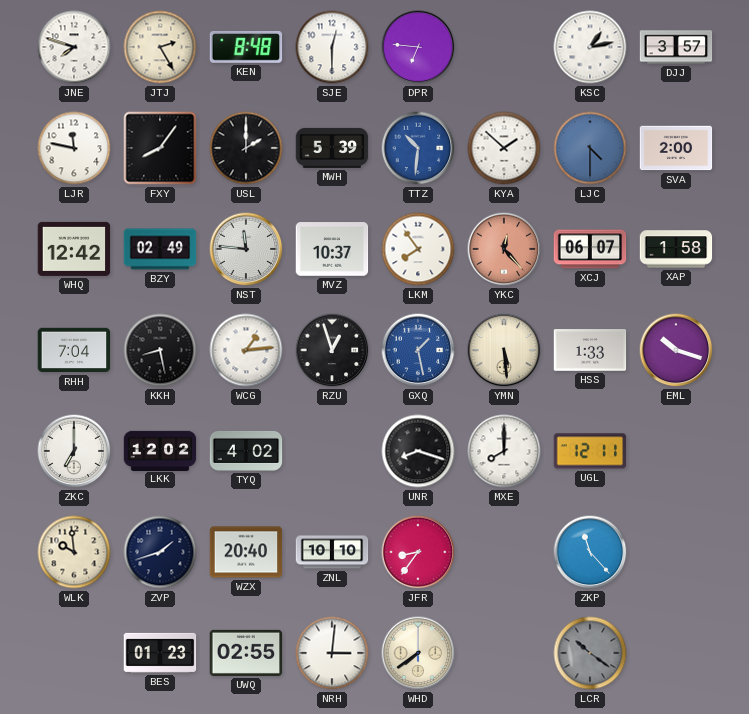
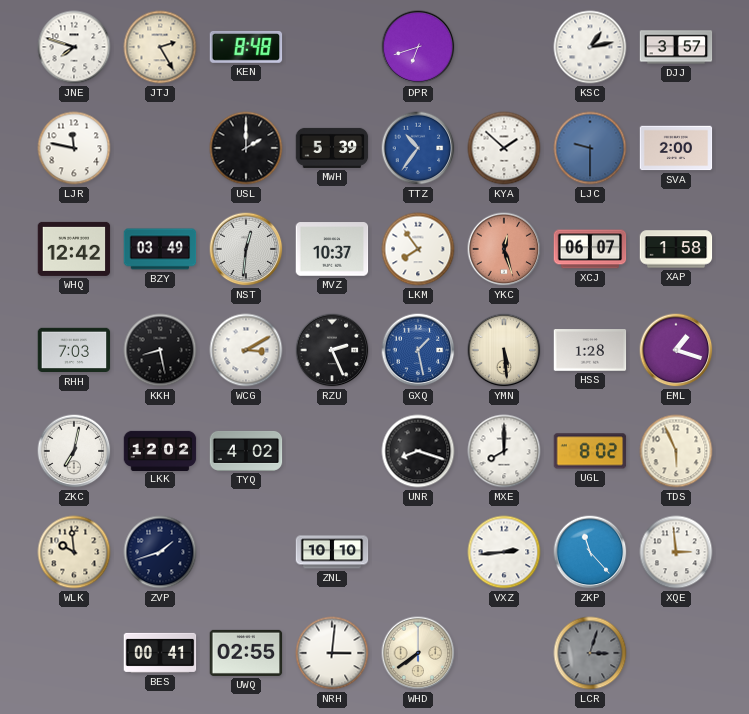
SJE: 12:30 -> none (332, 47)
DPR: 6:46 -> 6:42 (418, 47)
FXY: 8:06 -> none (160, 148)
TTZ: 10:31 -> 10:36 (418, 148)
LJC: 4:30 -> 9:30 (590, 148)
BZY: 02:49 -> 03:49 (160, 249)
NST: 11:46 -> 12:31 (246, 249)
YKC: 12:23 -> 12:27 (504, 249)
RHH: 7:04 -> 7:03 (74, 350)
WCG: 1:14 -> 3:10 (246, 350)
RZU: 12:57 -> 2:26 (332, 350)
HSS: 1:33 -> 1:28 (590, 350)
EML: 10:18 -> 1:18 (676, 350)
ZKC: 7:00 -> 7:02 (74, 451)
UGL: 12:11 -> 8:02 (590, 451)
TDS: none -> 5:56 (676, 451)
WZX: 20:40 -> none (246, 552)
JFR: 8:36 -> none (418, 552)
VXZ: none -> 2:44 (504, 552)
XQE: none -> 2:59 (676, 552)
BES: 01:23 -> 00:41 (160, 653)
LCR: 10:21 -> 3:03 (590, 653)
